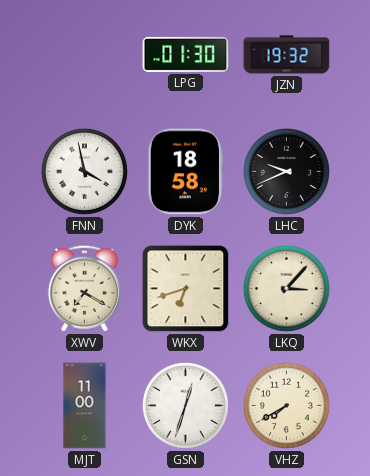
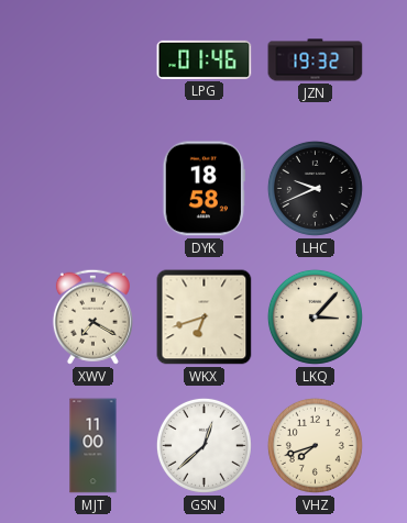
LPG: 01:30 -> 01:46 (205, 59)
FNN: 3:58 -> none (84, 171)
GSN: 12:33 -> 12:38 (204, 445)
VHZ: 7:40 -> 7:42 (315, 445)
